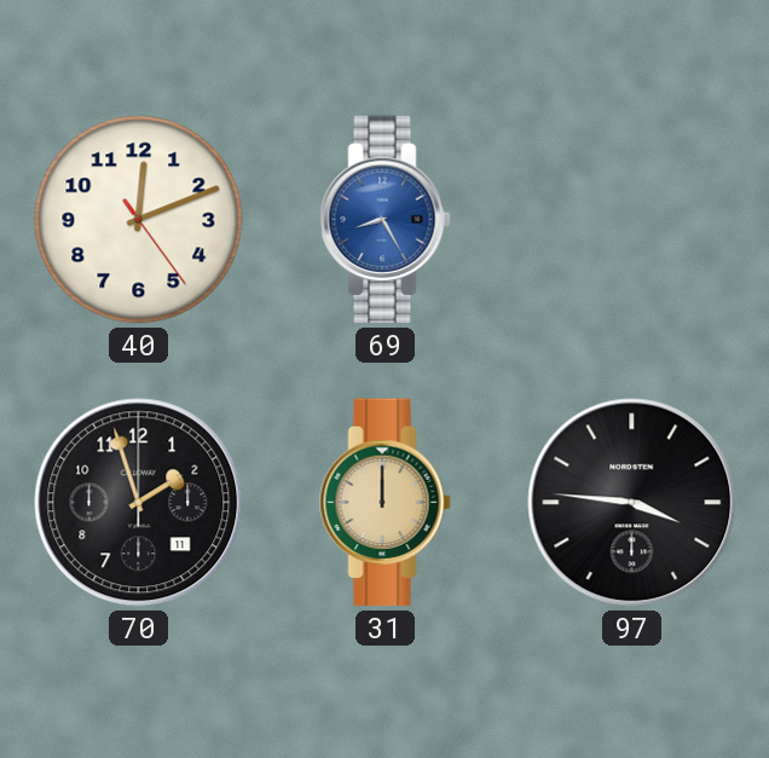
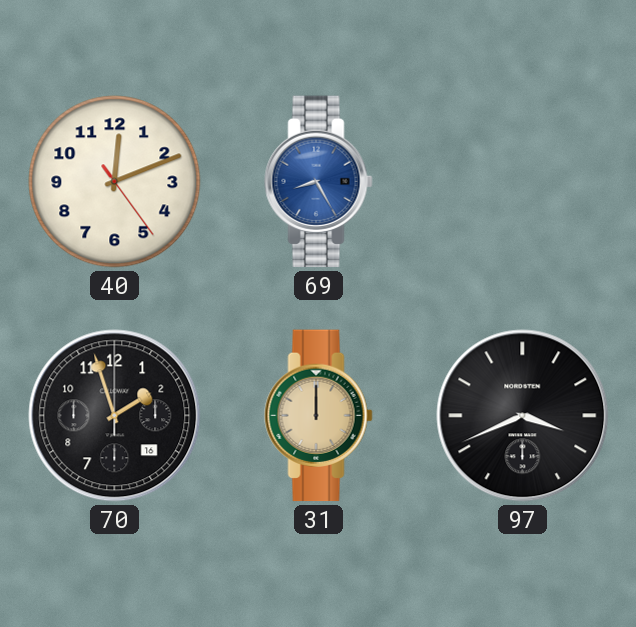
70 date: 11 -> 16 (115, 416)
97: 3:46 -> 3:41 (523, 416)
